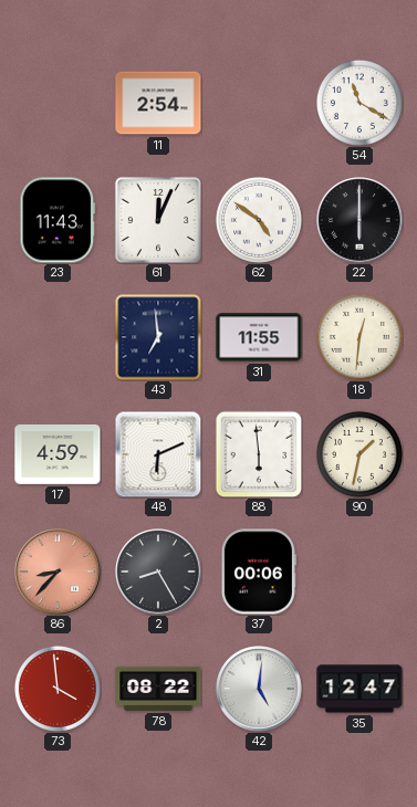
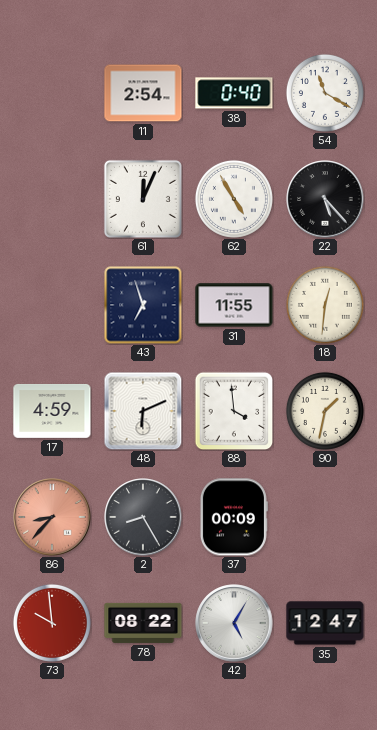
38: none -> 0:40 (234, 93)
23: 11:43 -> none (58, 220)
62: 4:51 -> 4:55 (234, 199)
22: 6:00 -> 5:23 (325, 199)
43: 6:59 -> 6:57 (143, 305)
88: 5:59 -> 3:59 (234, 411)
37: 00:06 -> 00:09 (233, 517)
73: 3:59 -> 9:59 (52, 623)
42: 5:01 -> 5:05 (234, 623)
